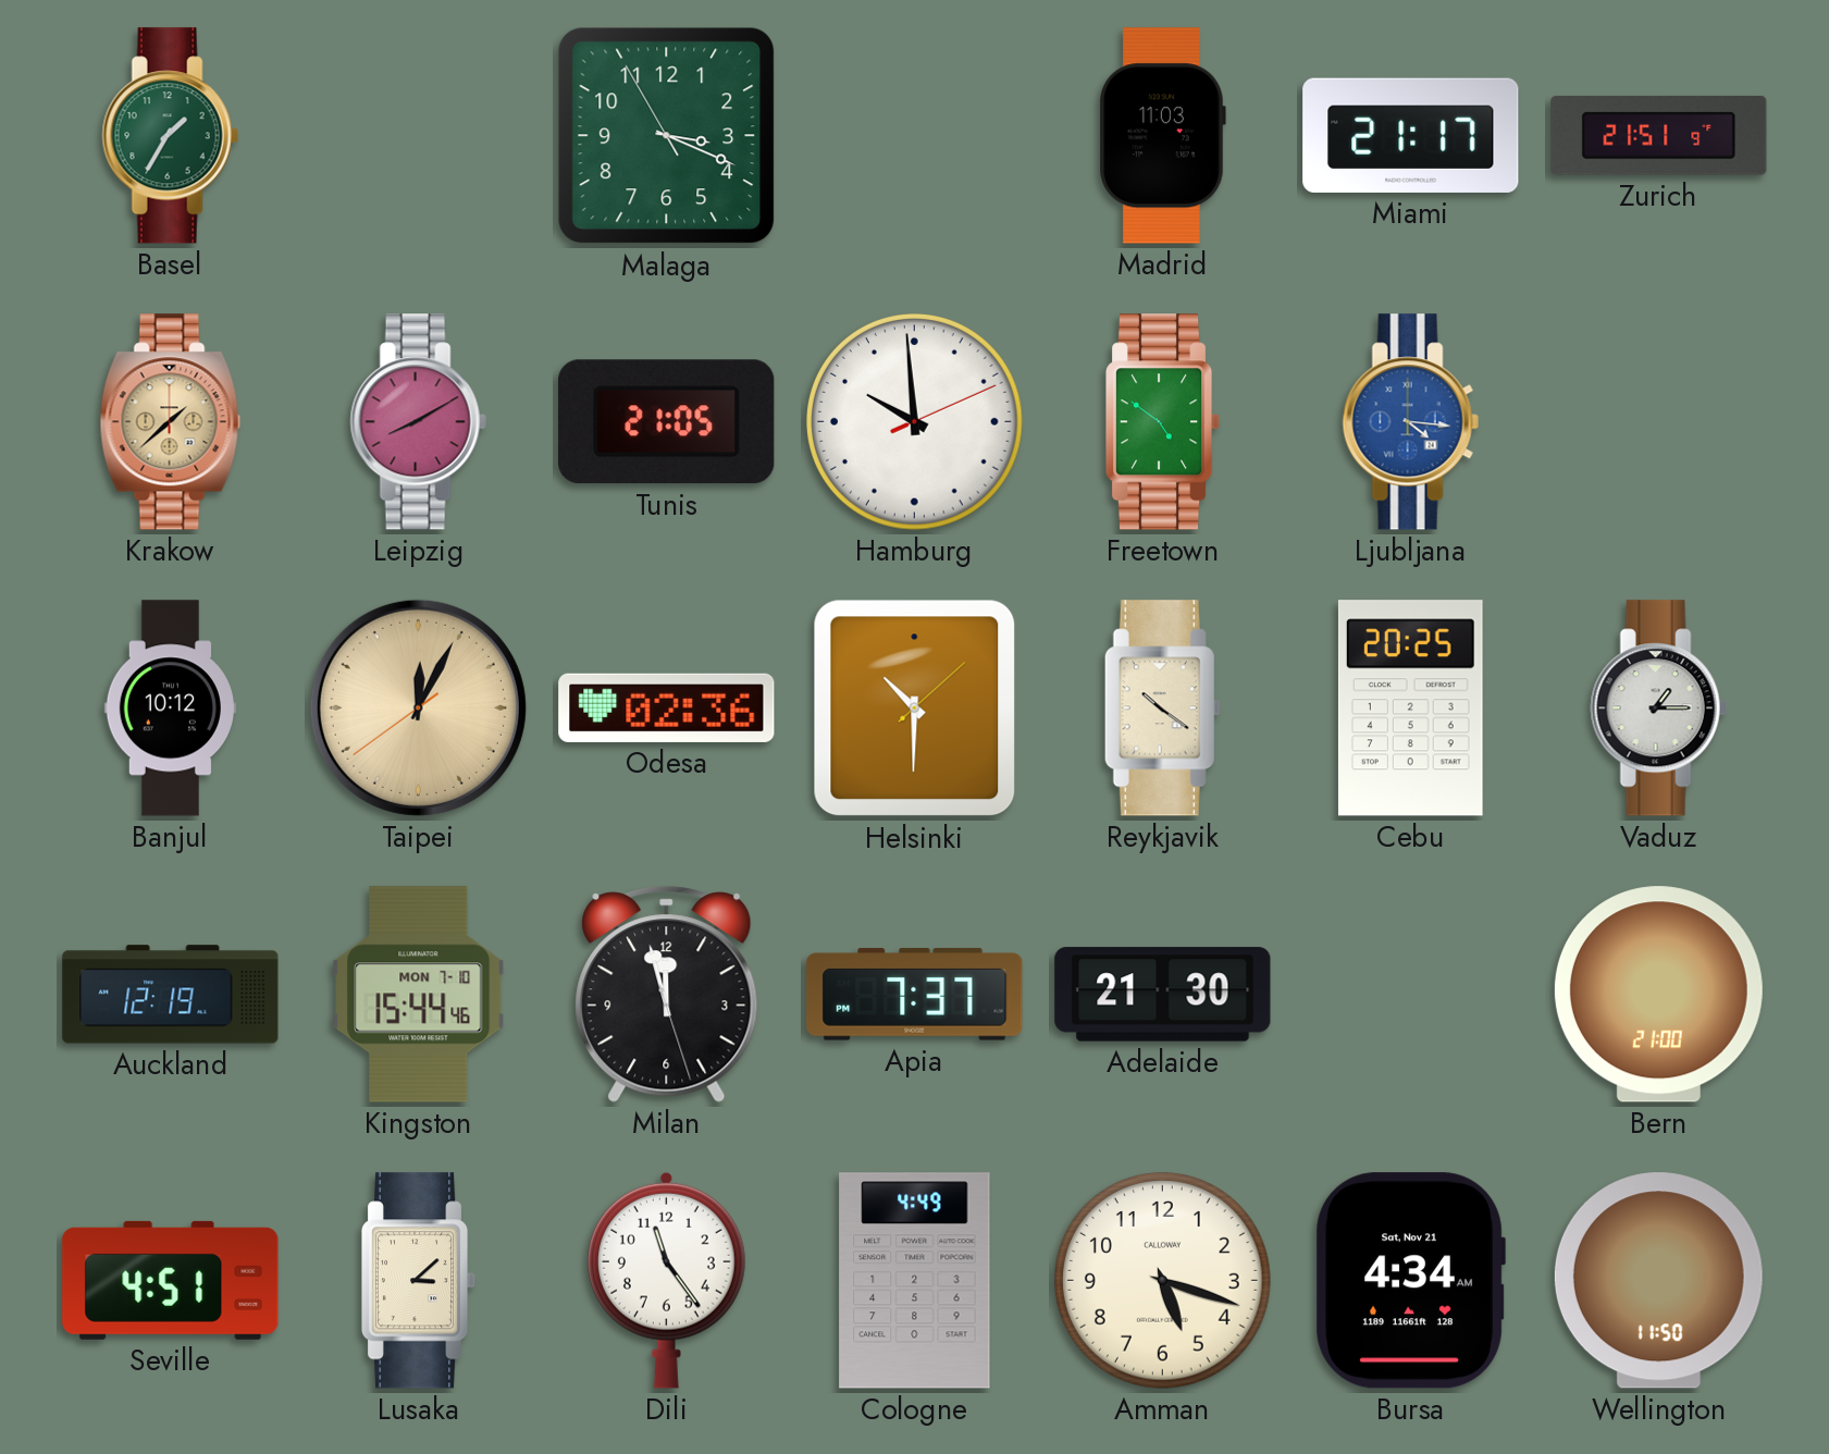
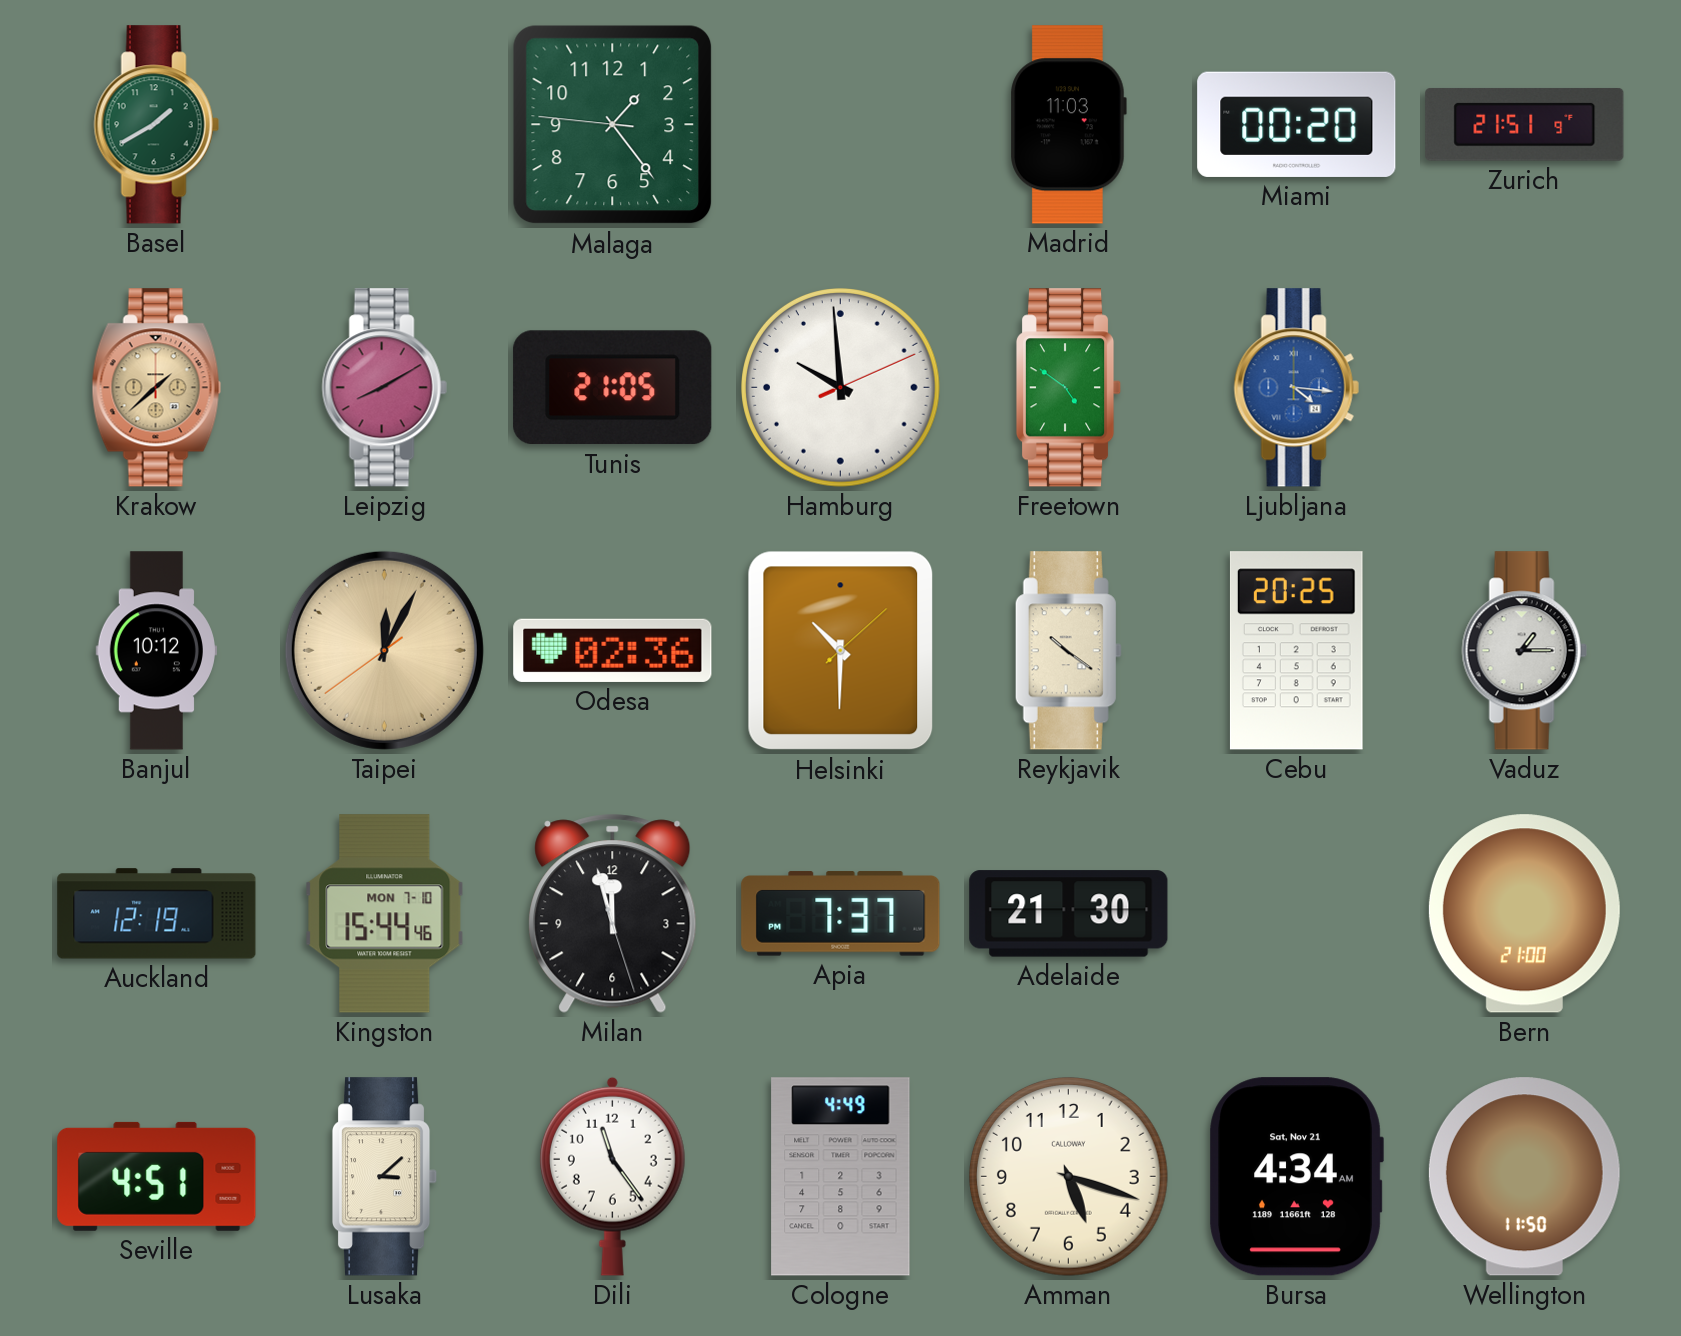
Basel: 1:35 -> 1:40 (156, 125)
Malaga: 3:18 -> 1:23 (613, 125)
Miami: 21:17 -> 00:20 (1297, 124)
